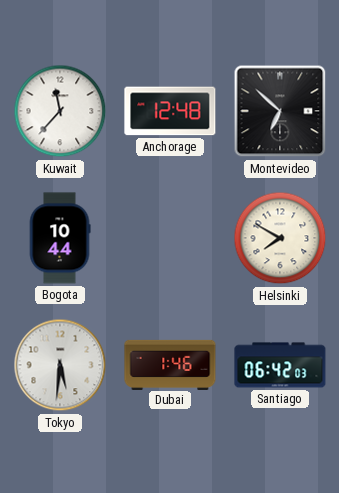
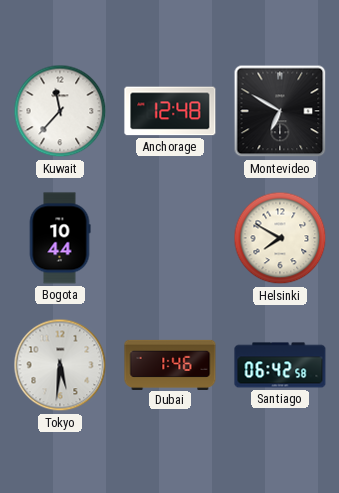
Montevideo: 6:52 -> 6:50 (280, 111)
Santiago: 06:42:03 -> 06:42:58 (280, 365)
